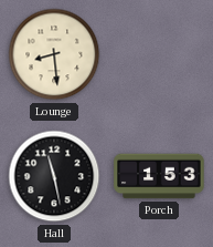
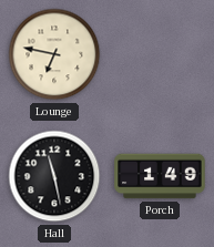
Lounge: 8:29 -> 6:47 (54, 54)
Porch: 1:53 -> 1:49 (160, 176)
